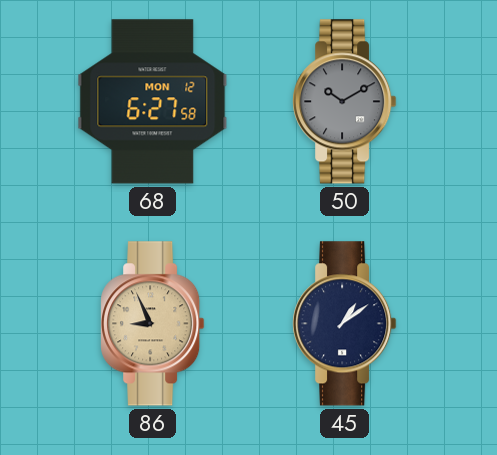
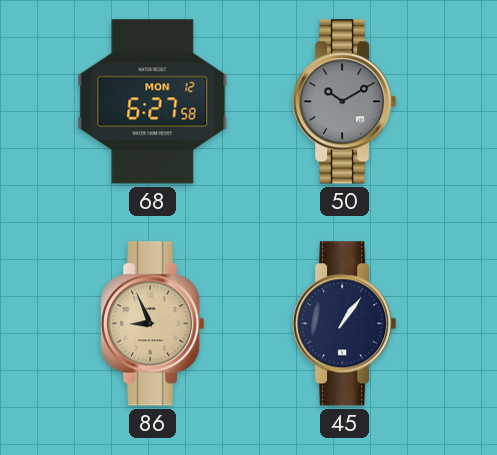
45: 1:09 -> 1:06 (345, 324)
